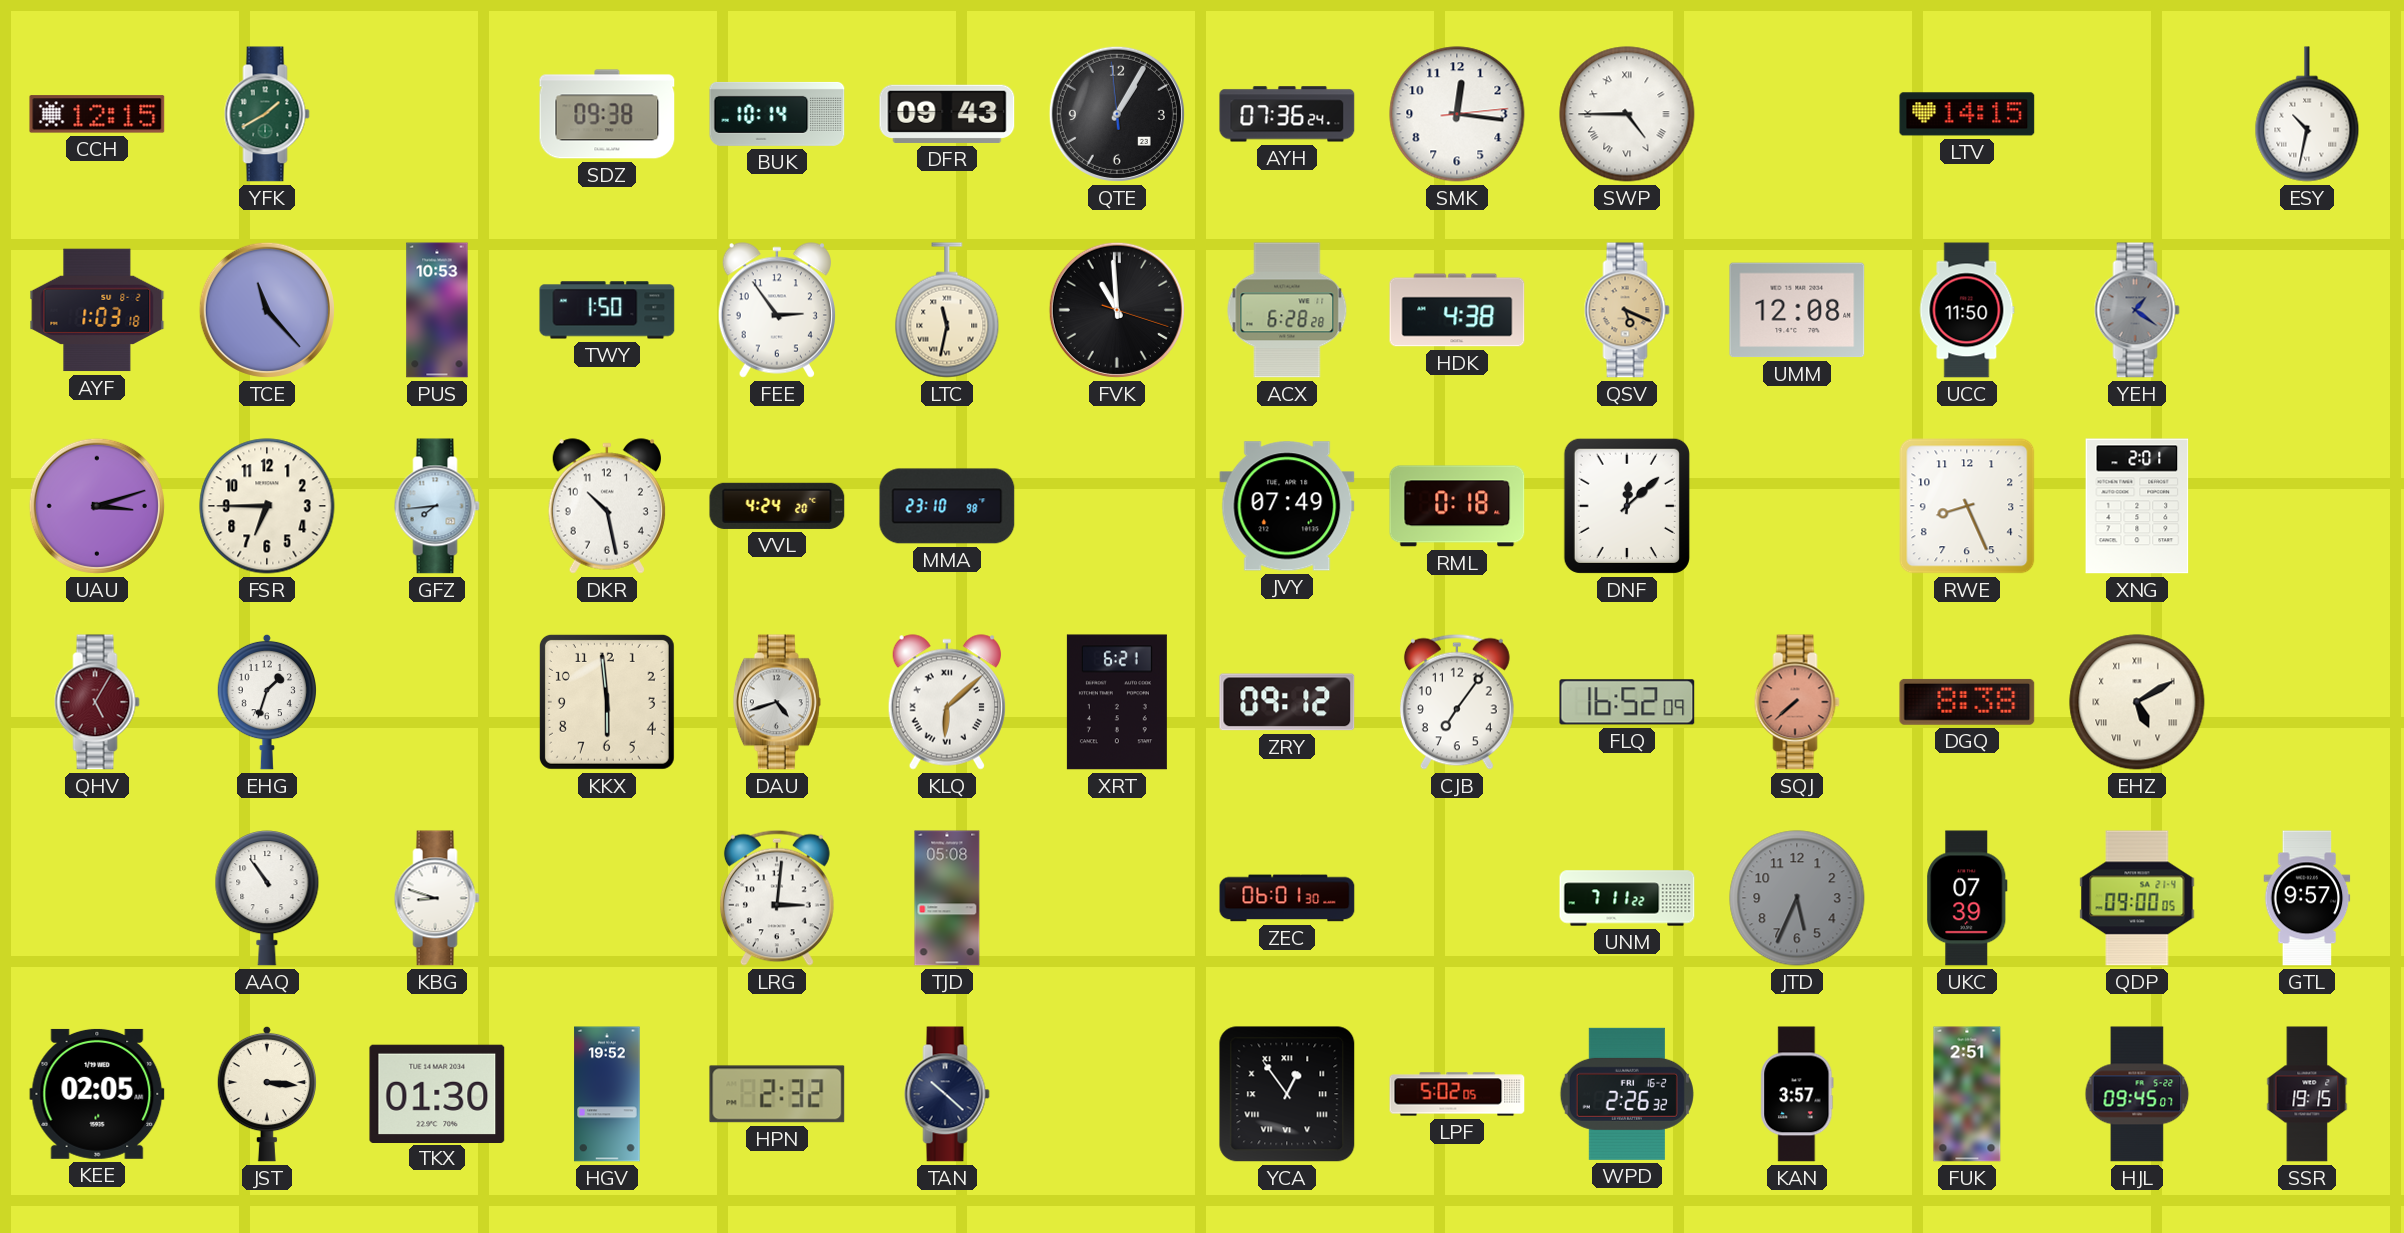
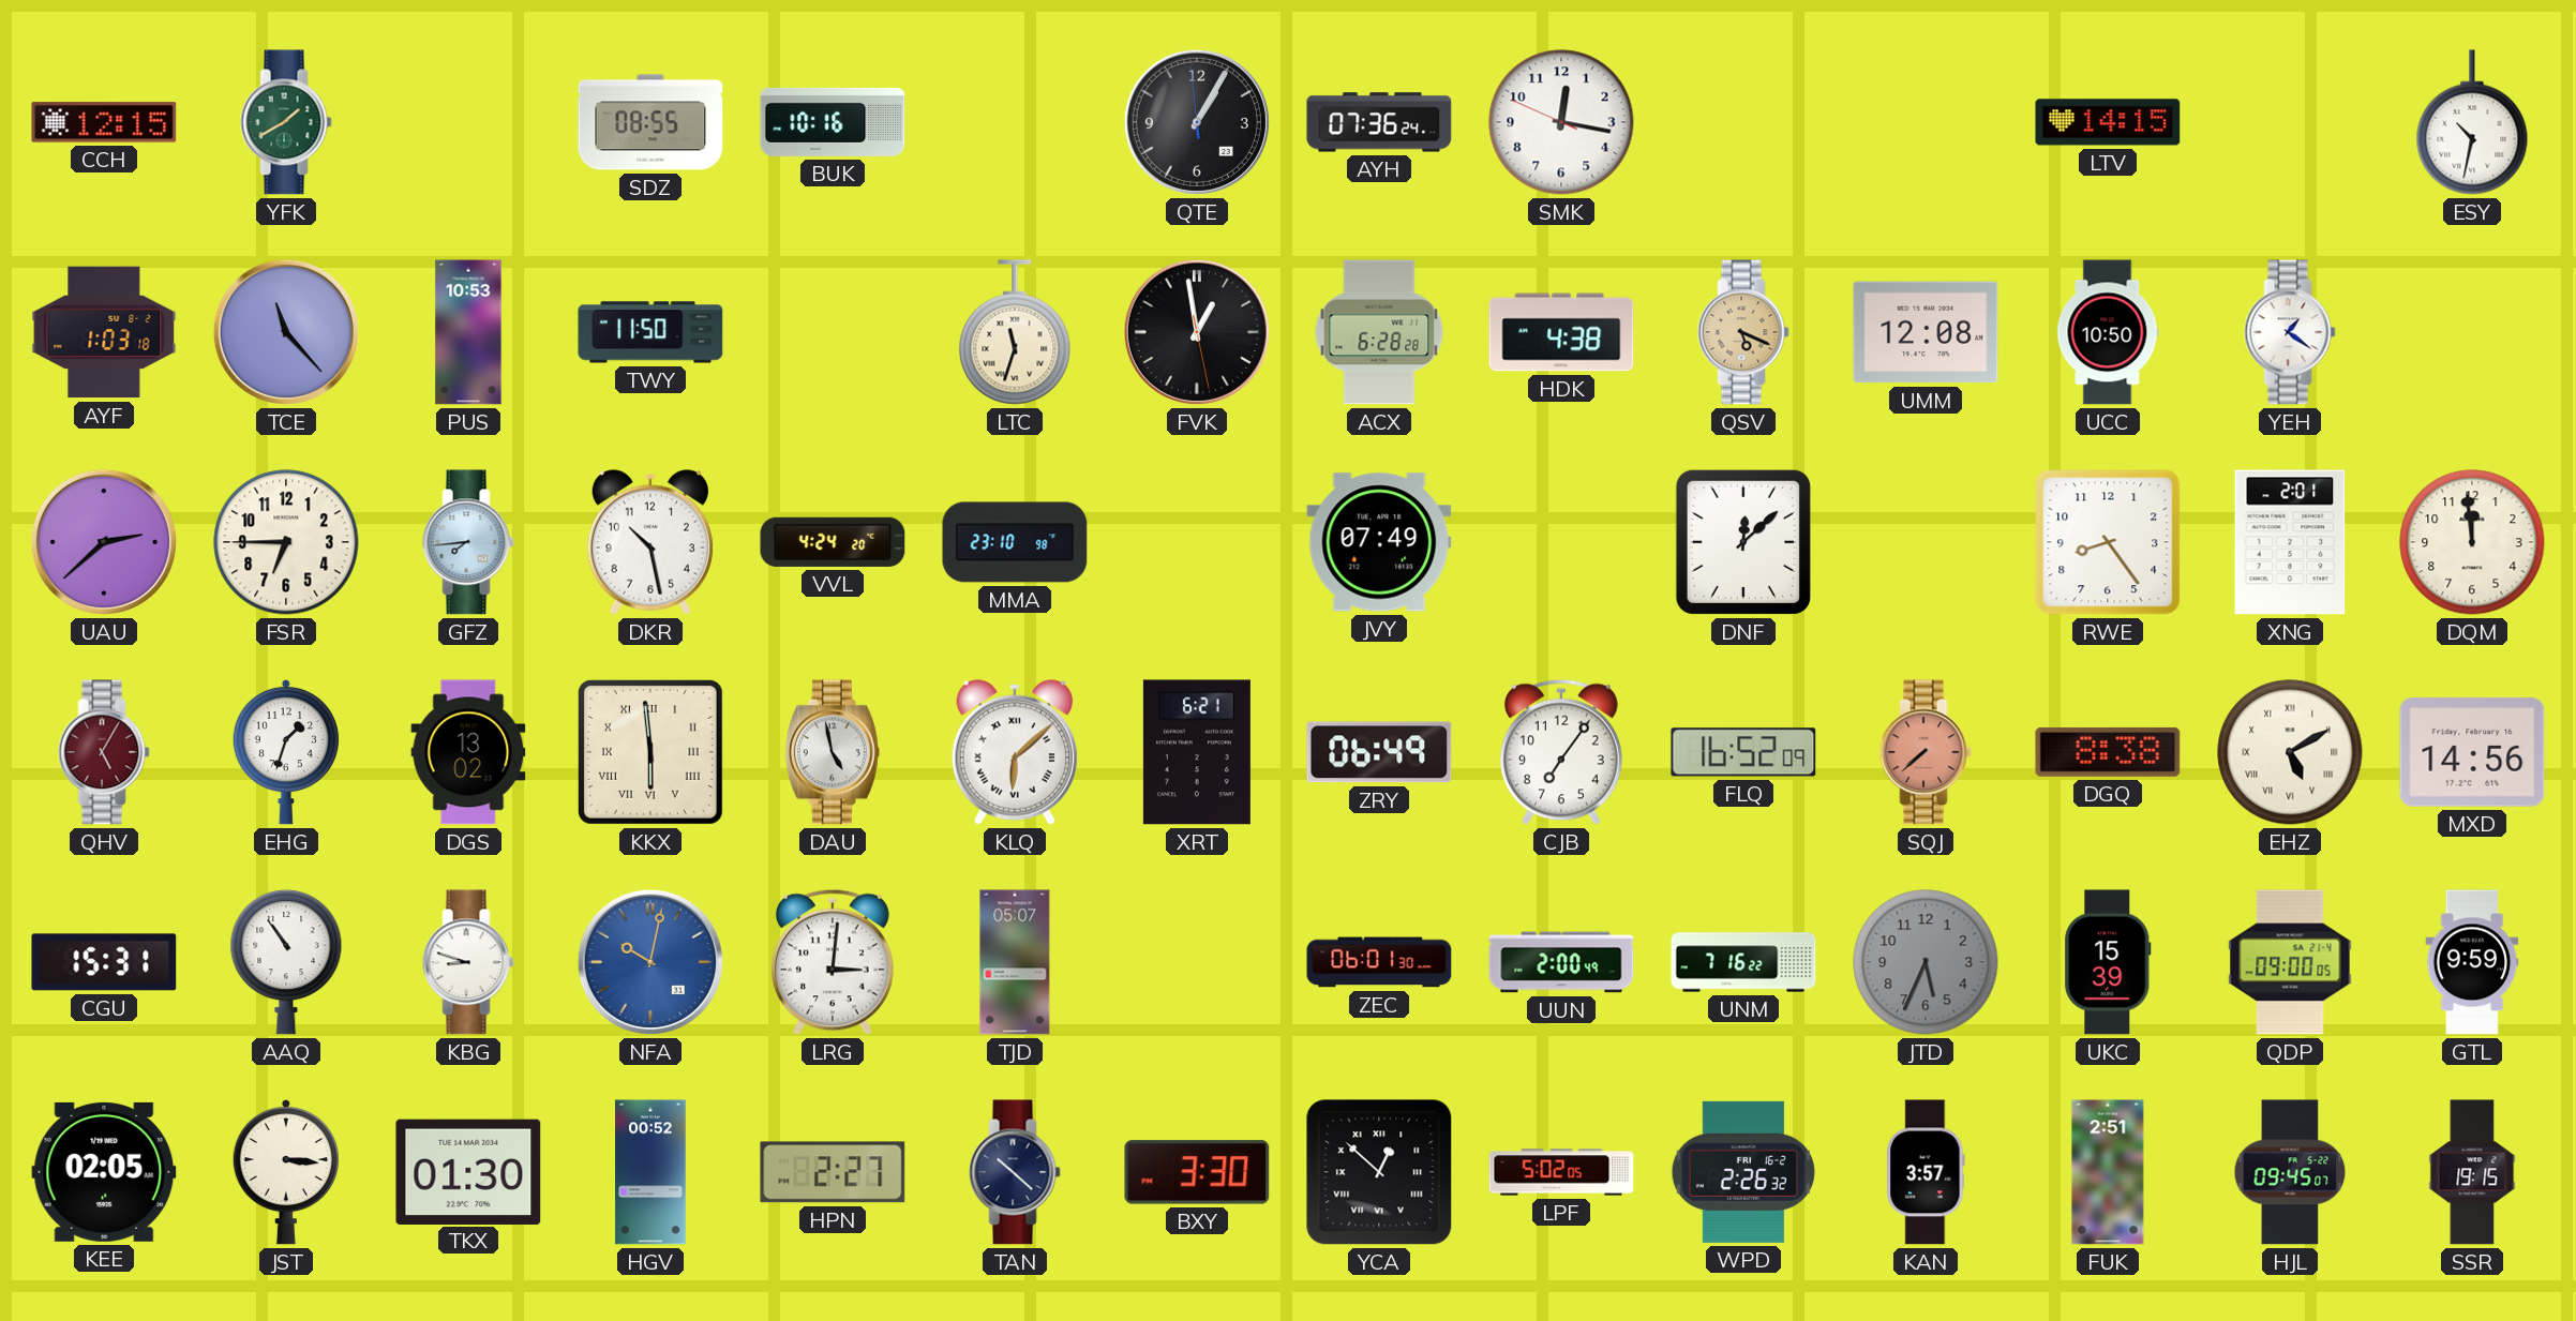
SDZ: 09:38 -> 08:55 (650, 122)
BUK: 10:14 -> 10:16 (833, 122)
DFR: 09:43 -> none (947, 114)
SMK: 12:16:14 -> 12:16:49 (1561, 122)
SWP: 4:45 -> none (1627, 114)
TWY: 1:50 -> 11:50 (650, 332)
FEE: 2:54 -> none (777, 310)
LTC: 11:32 -> 11:33 (1015, 332)
FVK: 10:59 -> 12:58 (1197, 332)
UCC: 11:50 -> 10:50 (2108, 332)
YEH dial: grey -> white (2290, 332)
UAU: 3:12 -> 2:38 (104, 542)
RML: 0:18 -> none (1457, 506)
RWE: 8:26 -> 8:24 (2108, 542)
DQM: none -> 11:59 (2472, 542)
DGS: none -> 13:02 (468, 752)
KKX numerals: Arabic -> Roman (650, 752)
DAU: 4:42 -> 4:58 (833, 752)
ZRY: 09:12 -> 06:49 (1379, 752)
MXD: none -> 14:56 (2472, 752)
CGU: none -> 15:31 (104, 962)
NFA: none -> 10:02 (650, 962)
TJD: 05:08 -> 05:07 (1015, 962)
UUN: none -> 2:00 (1561, 962)
UNM: 7:11 -> 7:16 (1743, 962)
UKC: 07:39 -> 15:39 (2108, 962)
GTL: 9:57 -> 9:59 (2472, 962)
HGV: 19:52 -> 00:52 (650, 1172)
HPN: 2:32 -> 2:27 (833, 1172)
BXY: none -> 3:30 (1197, 1172)
YCA: 12:54 -> 12:52 (1379, 1172)
